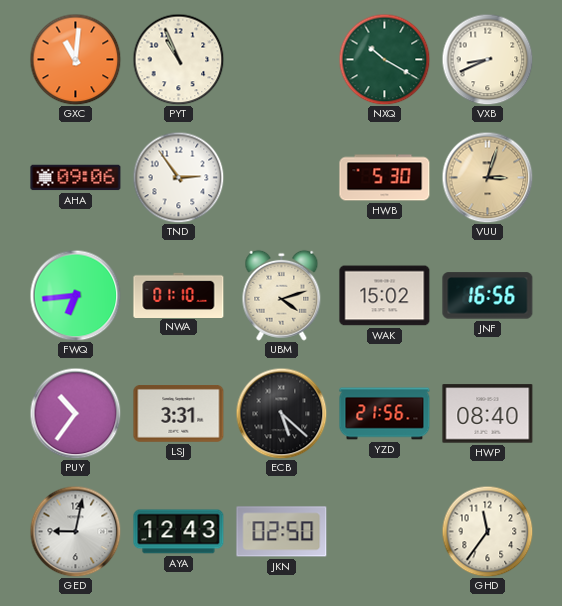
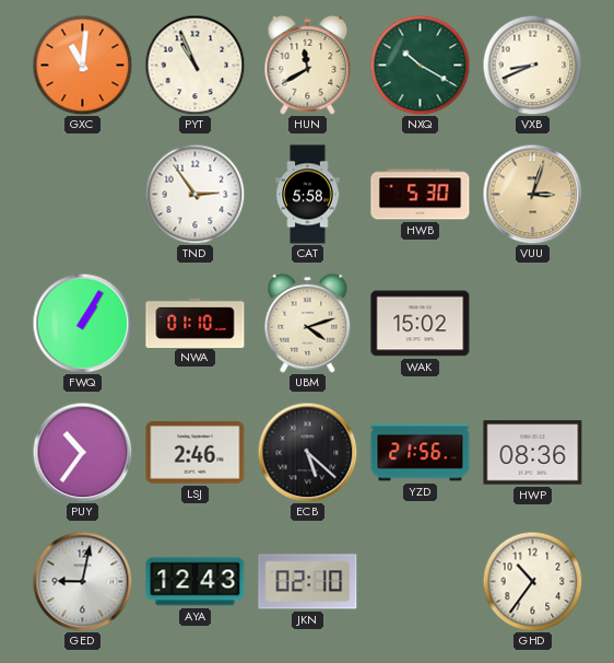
HUN: none -> 11:40 (308, 65)
AHA: 09:06 -> none (76, 178)
CAT: none -> 5:58 (308, 195)
FWQ: 6:44 -> 1:05 (82, 323)
JNF: 16:56 -> none (488, 296)
LSJ: 3:31 -> 2:46 (196, 453)
HWP: 08:40 -> 08:36 (533, 453)
JKN: 02:50 -> 02:10 (308, 582)
GHD: 11:36 -> 10:36 (532, 581)
